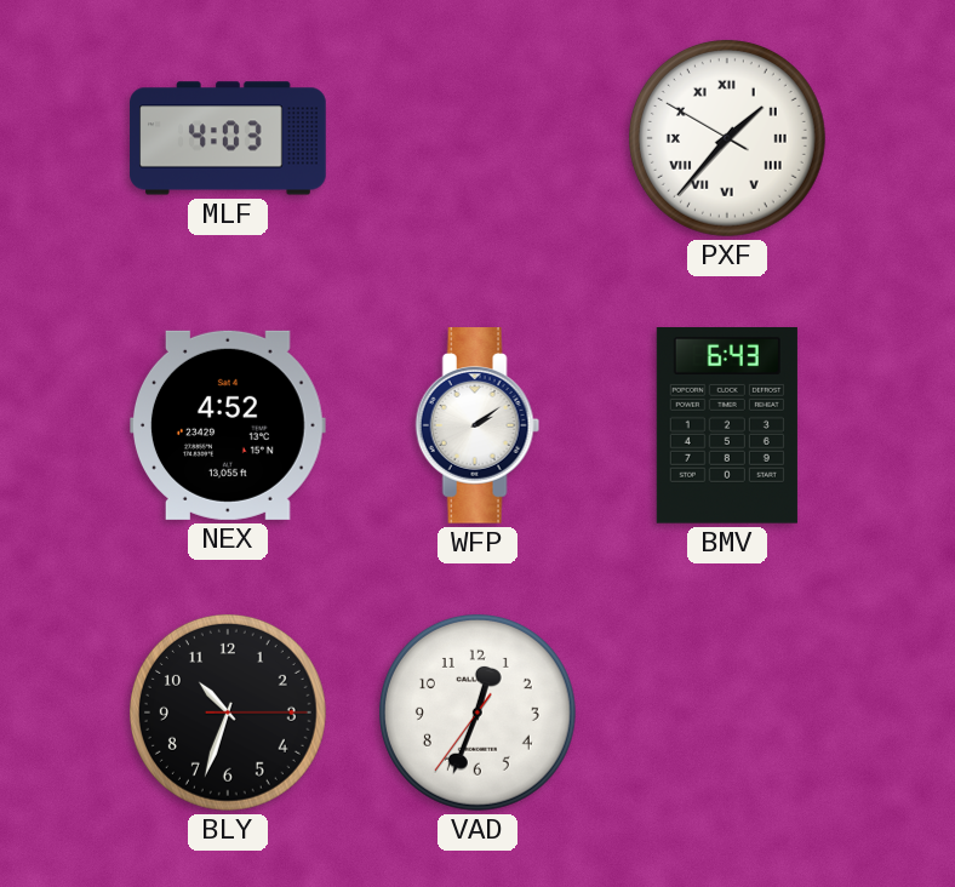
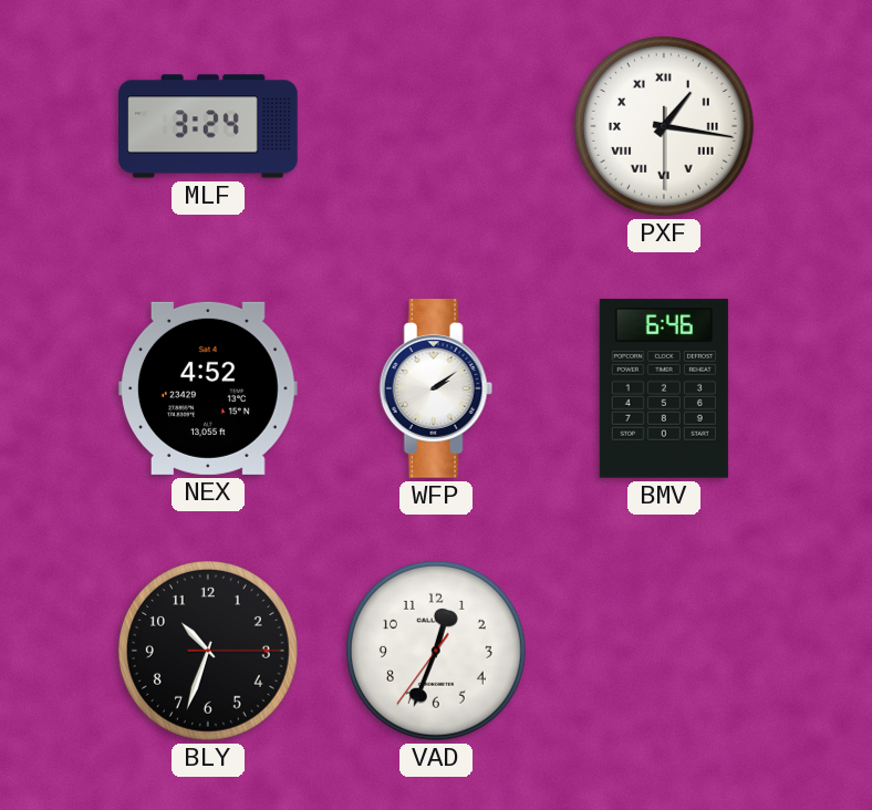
MLF: 4:03 -> 3:24 (208, 126)
PXF: 1:36 -> 1:16 (664, 126)
BMV: 6:43 -> 6:46 (664, 390)
